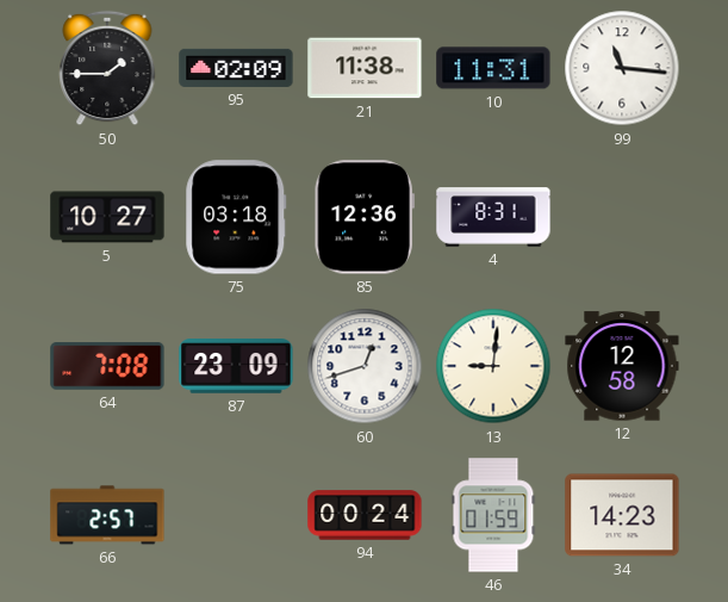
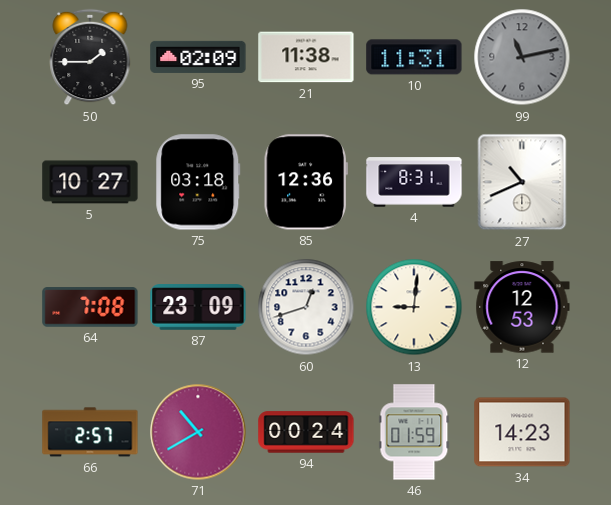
99: 11:16 -> 11:13 (522, 57)
99 dial: white -> grey (522, 57)
27: none -> 10:41 (522, 182)
12: 12:58 -> 12:53 (522, 307)
71: none -> 10:40 (198, 432)
